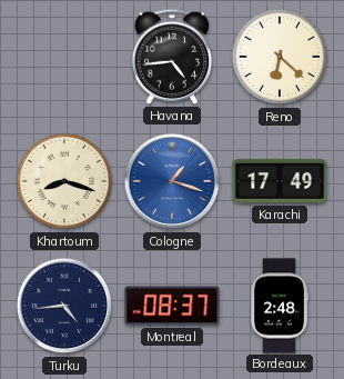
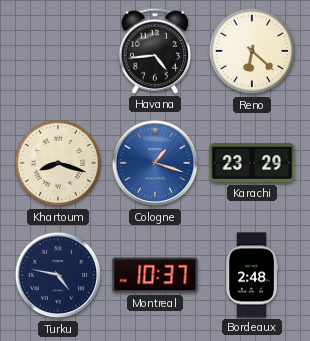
Karachi: 17:49 -> 23:29 (252, 163)
Turku: 4:44 -> 4:47 (58, 275)
Montreal: 08:37 -> 10:37 (155, 275)
